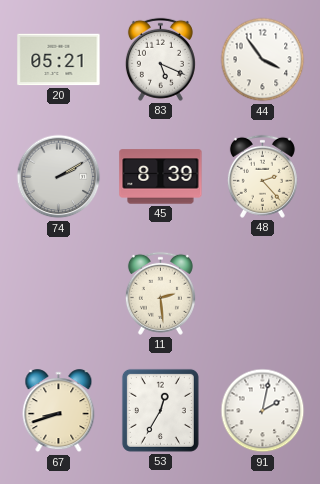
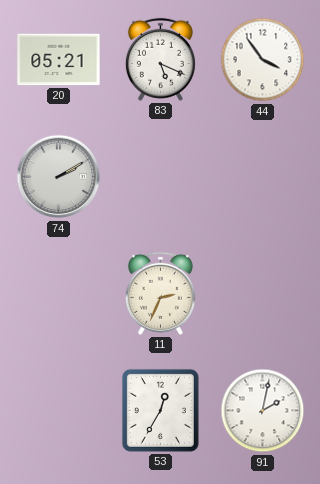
45: 8:39 -> none (161, 177)
48: 2:23 -> none (262, 176)
11: 2:29 -> 2:34 (160, 293)
67: 8:42 -> none (59, 411)
